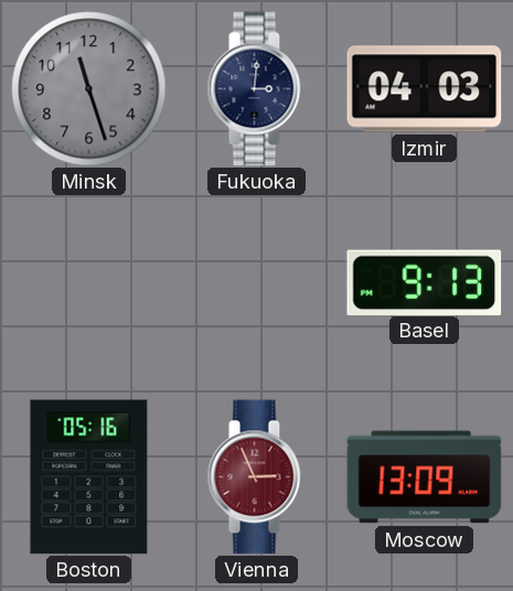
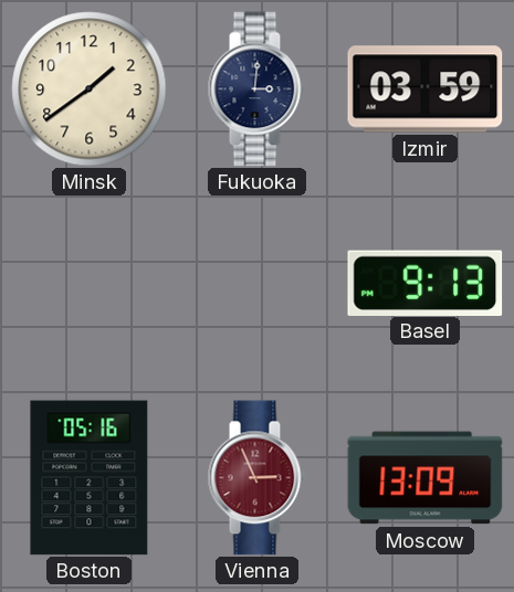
Minsk: 11:27 -> 1:39 (90, 89)
Minsk dial: grey -> cream (90, 89)
Izmir: 04:03 -> 03:59 (426, 89)
